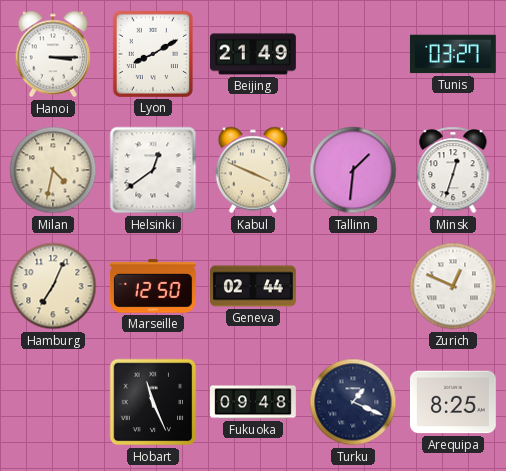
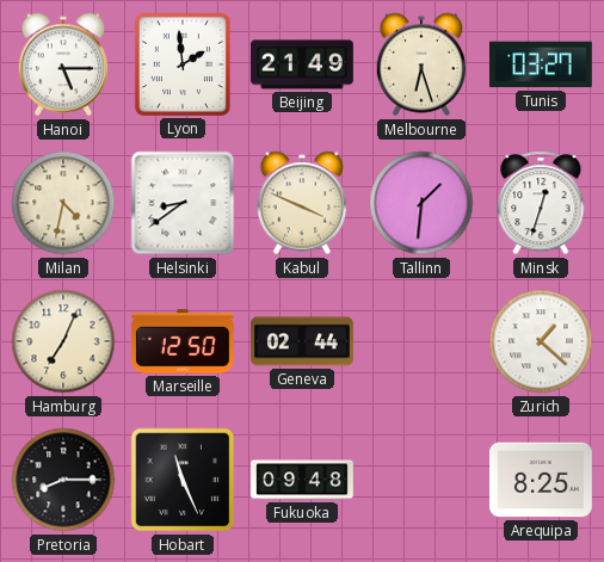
Hanoi: 3:15 -> 5:15 (63, 64)
Lyon: 8:10 -> 1:59 (183, 64)
Melbourne: none -> 6:27 (421, 64)
Helsinki: 12:39 -> 8:39 (183, 203)
Zurich: 12:49 -> 1:22 (541, 341)
Pretoria: none -> 8:15 (63, 480)
Turku: 1:19 -> none (353, 402)
